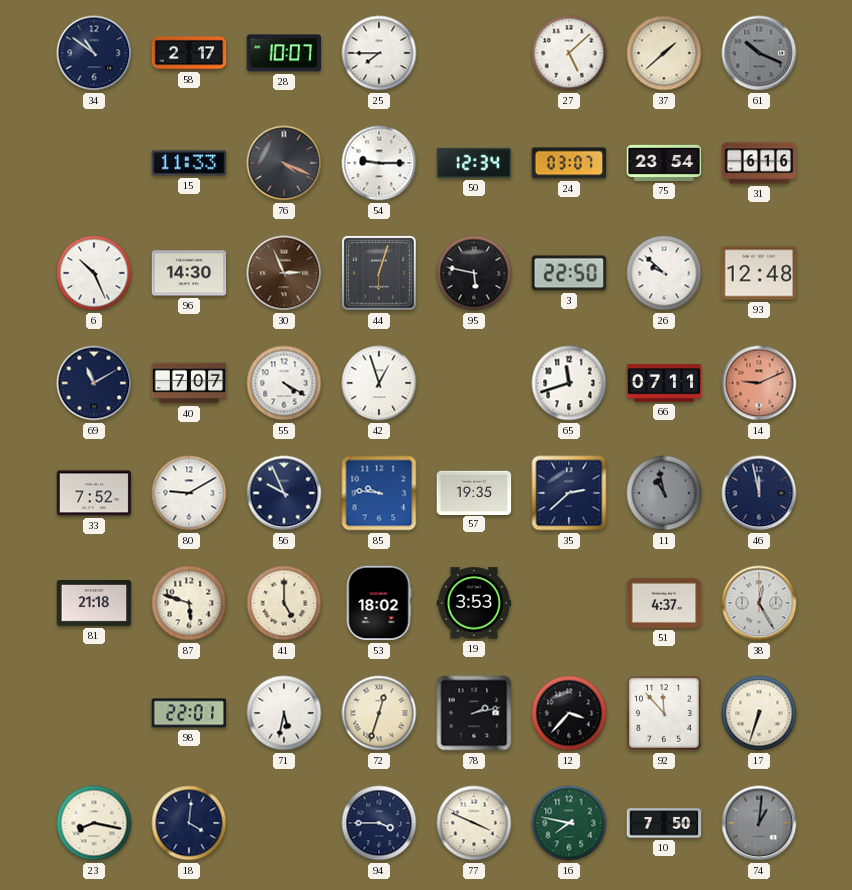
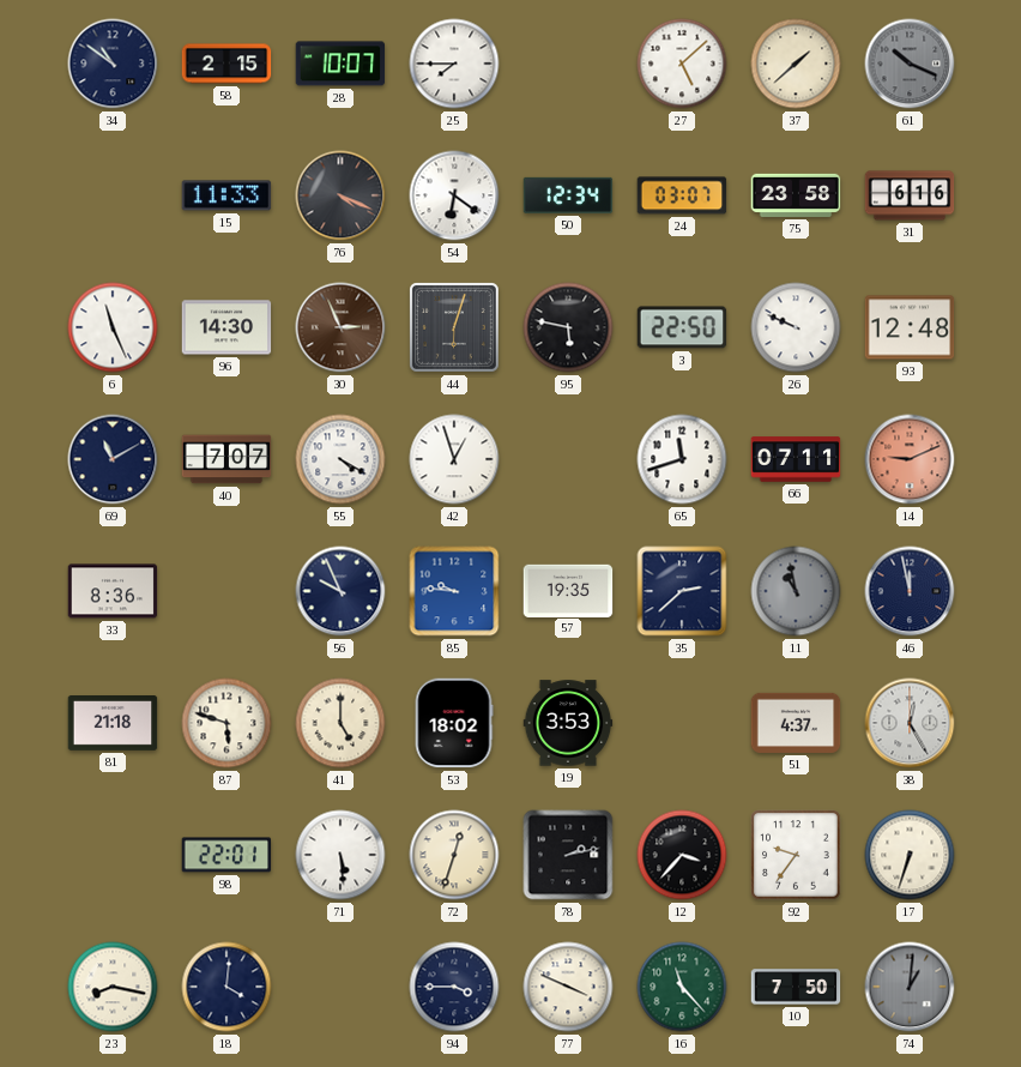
58: 2:17 -> 2:15 (226, 64)
54: 9:15 -> 6:21 (454, 195)
75: 23:54 -> 23:58 (796, 195)
6: 10:26 -> 11:26 (113, 327)
26: 9:52 -> 9:49 (796, 327)
33: 7:52 -> 8:36 (113, 591)
80: 9:10 -> none (189, 493)
71: 5:32 -> 5:29 (340, 855)
92: 11:53 -> 9:36 (796, 855)
16: 7:47 -> 11:23 (682, 987)
